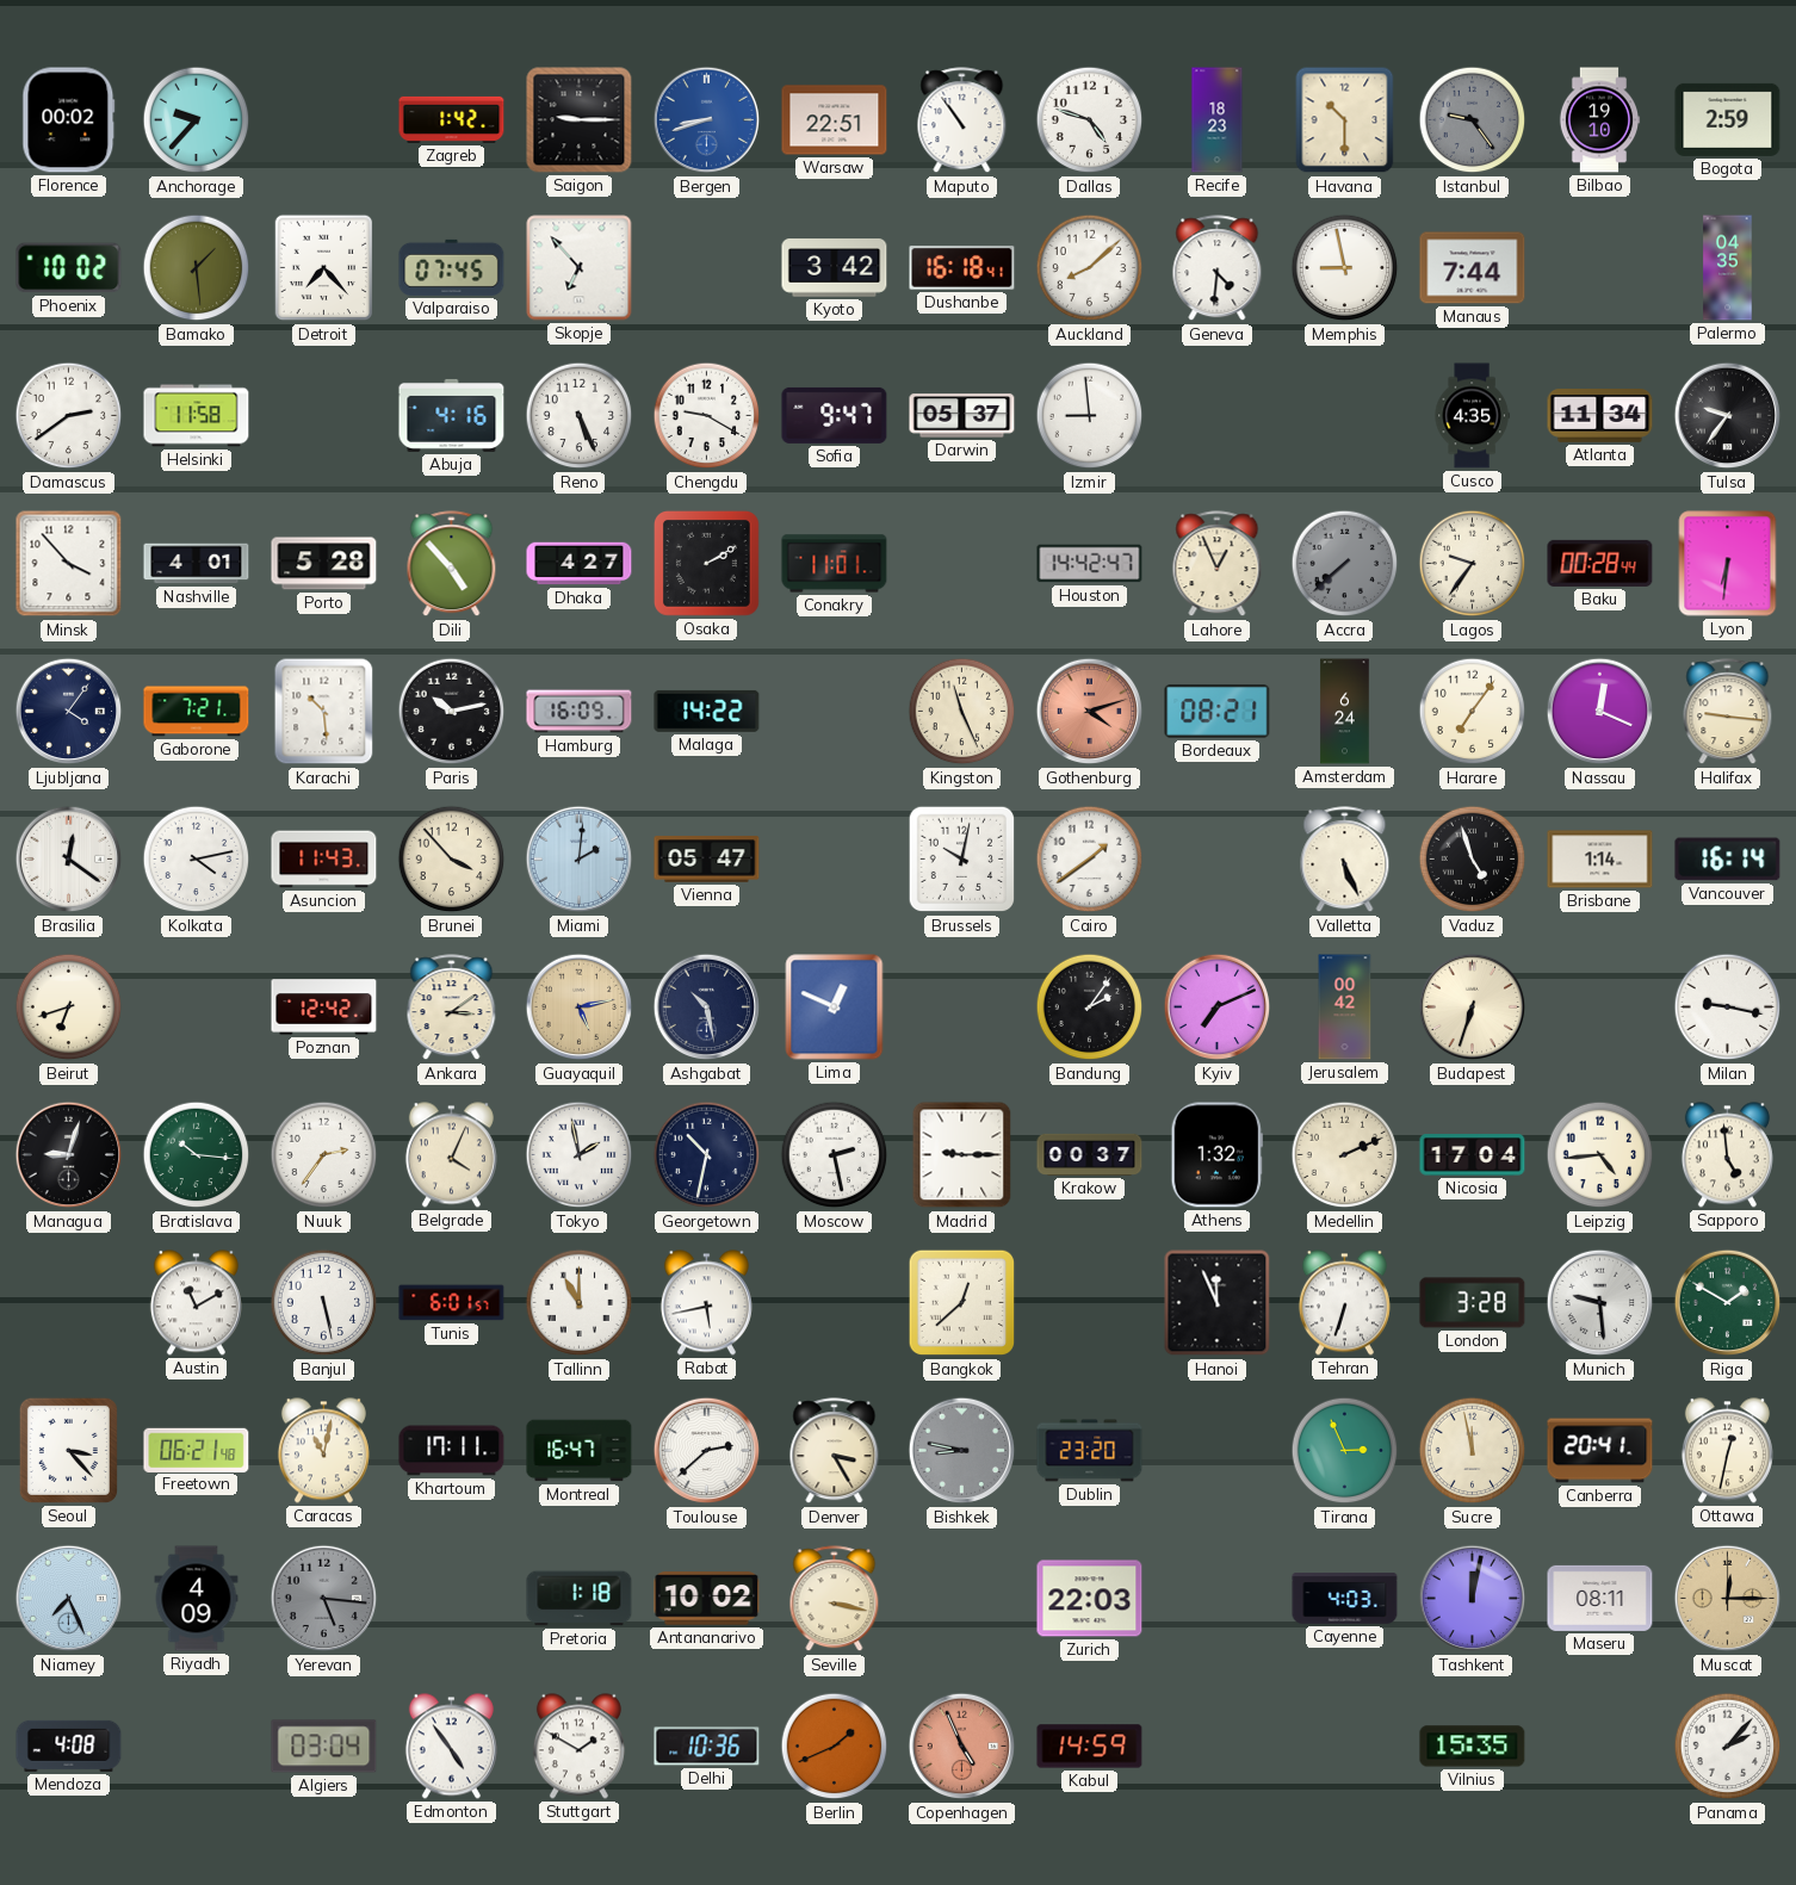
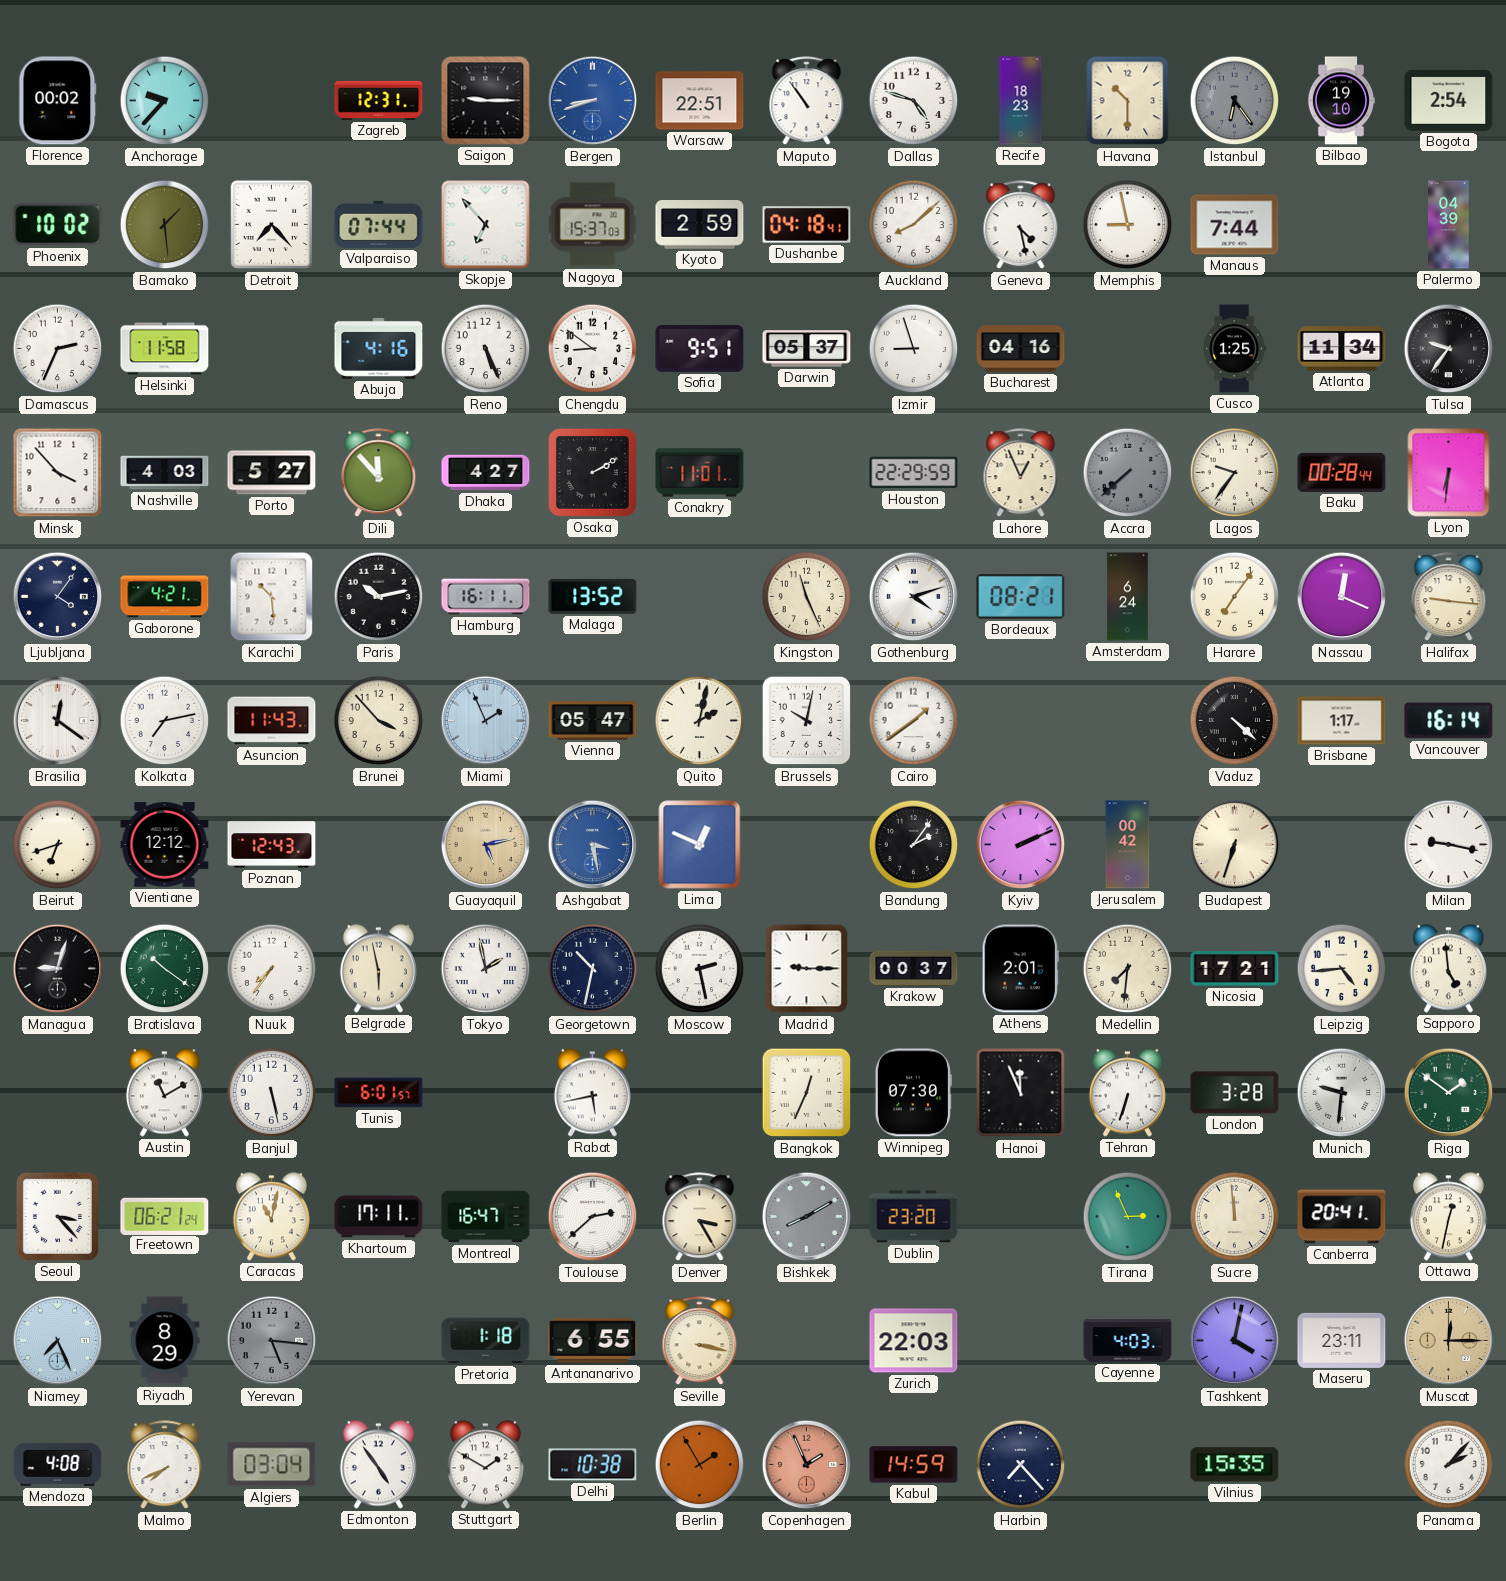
Zagreb: 1:42 -> 12:31 (379, 100)
Istanbul: 9:24 -> 6:24 (1235, 101)
Bogota: 2:59 -> 2:54 (1449, 100)
Valparaiso: 07:45 -> 07:44 (379, 224)
Nagoya: none -> 15:37 (593, 225)
Kyoto: 3:42 -> 2:59 (700, 225)
Dushanbe: 16:18 -> 04:18 (807, 225)
Geneva: 4:31 -> 4:28 (1021, 225)
Palermo: 04:35 -> 04:39 (1449, 225)
Damascus: 2:39 -> 2:34 (58, 349)
Chengdu: 9:20 -> 8:51 (593, 349)
Sofia: 9:47 -> 9:51 (700, 348)
Izmir: 8:59 -> 8:57 (914, 349)
Bucharest: none -> 04:16 (1021, 349)
Cusco: 4:35 -> 1:25 (1234, 349)
Nashville: 4:01 -> 4:03 (165, 473)
Porto: 5:28 -> 5:27 (272, 473)
Dili: 4:53 -> 11:53 (379, 473)
Houston: 14:42 -> 22:29 (914, 473)
Gaborone: 7:21 -> 4:21 (165, 597)
Hamburg: 16:09 -> 16:11 (486, 597)
Malaga: 14:22 -> 13:52 (593, 596)
Gothenburg dial: salmon -> white (914, 597)
Kolkata: 4:13 -> 7:13 (165, 721)
Miami: 2:01 -> 1:56 (486, 721)
Quito: none -> 2:02 (700, 721)
Valletta: 5:26 -> none (1345, 860)
Vaduz: 4:57 -> 4:22 (1235, 721)
Brisbane: 1:14 -> 1:17 (1342, 721)
Vientiane: none -> 12:12 (165, 845)
Poznan: 12:42 -> 12:43 (272, 845)
Ankara: 3:09 -> none (452, 1007)
Ashgabat: 10:28 -> 3:28 (593, 845)
Ashgabat dial: navy -> blue (593, 845)
Kyiv: 7:11 -> 2:11 (1021, 845)
Bratislava: 10:16 -> 10:21 (165, 969)
Nuuk: 2:36 -> 7:36 (272, 969)
Belgrade: 4:04 -> 5:58 (378, 969)
Athens: 1:32 -> 2:01 (1020, 969)
Medellin: 2:11 -> 7:31 (1128, 969)
Nicosia: 17:04 -> 17:21 (1235, 969)
Tallinn: 11:00 -> none (580, 1303)
Bangkok: 12:38 -> 12:34 (807, 1093)
Winnipeg: none -> 07:30 (913, 1093)
Munich: 9:29 -> 9:31 (1342, 1093)
Riga: 1:50 -> 1:51 (1449, 1093)
Freetown: 06:21:48 -> 06:21:24 (165, 1216)
Bishkek: 8:47 -> 8:10 (807, 1217)
Sucre: 11:58 -> 11:59 (1235, 1217)
Riyadh: 4:09 -> 8:29 (165, 1341)
Antananarivo: 10:02 -> 6:55 (593, 1341)
Tashkent: 12:02 -> 4:02 (1235, 1341)
Maseru: 08:11 -> 23:11 (1342, 1340)
Malmo: none -> 7:41 (165, 1465)
Delhi: 10:36 -> 10:38 (593, 1465)
Berlin: 1:41 -> 1:55 (700, 1465)
Copenhagen: 4:56 -> 1:56 (807, 1465)
Harbin: none -> 7:23 (1021, 1465)
